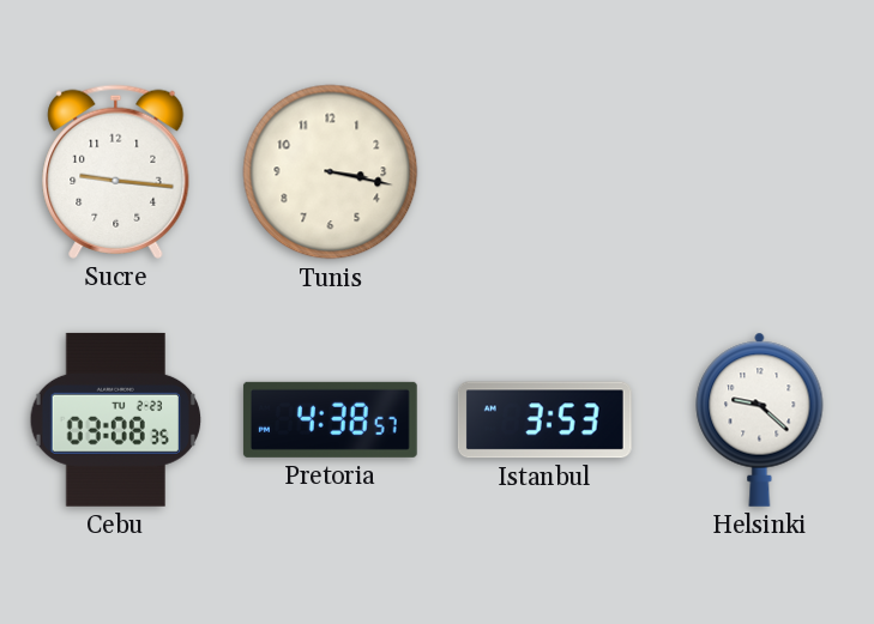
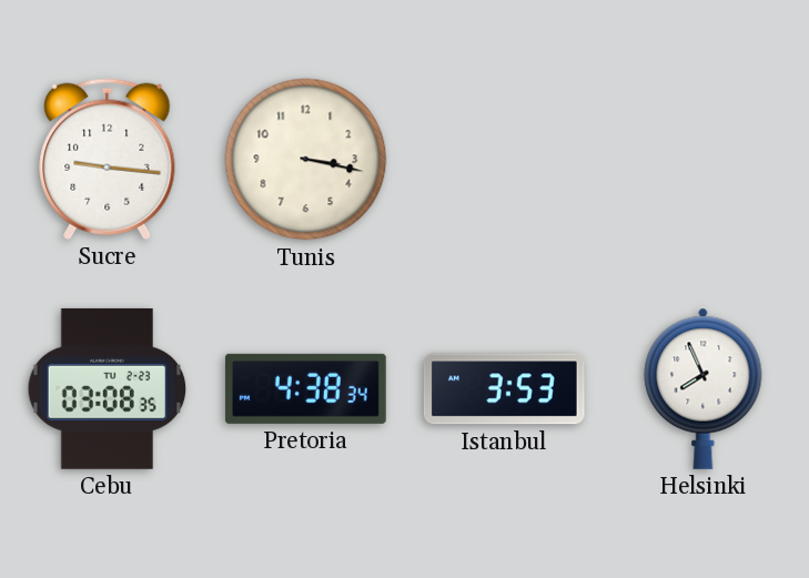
Pretoria: 4:38:57 -> 4:38:34 (305, 388)
Helsinki: 9:22 -> 7:56 (704, 388)
